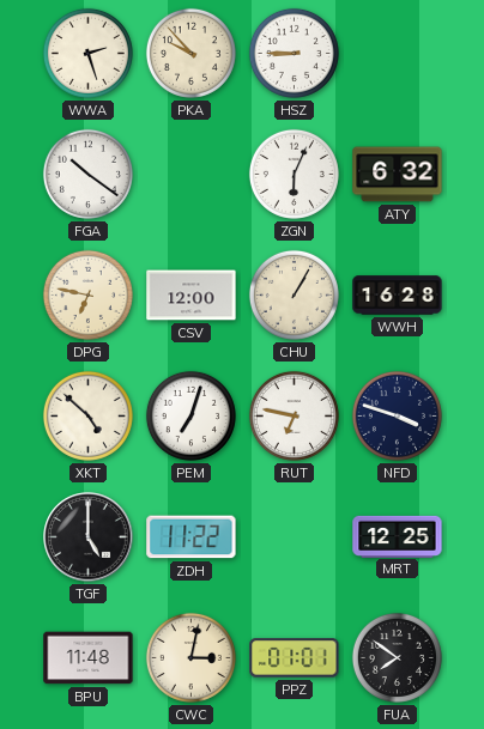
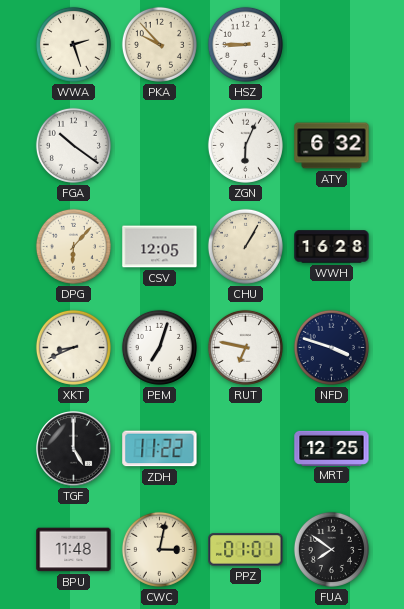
DPG: 6:47 -> 6:07 (73, 246)
CSV: 12:00 -> 12:05 (160, 247)
XKT: 4:52 -> 8:41 (73, 347)
